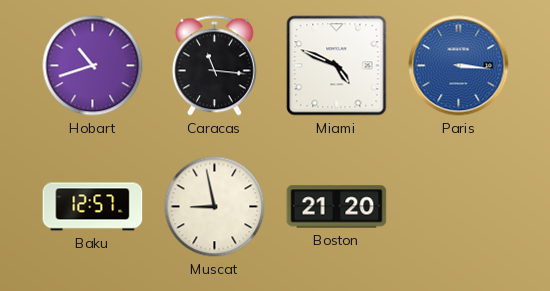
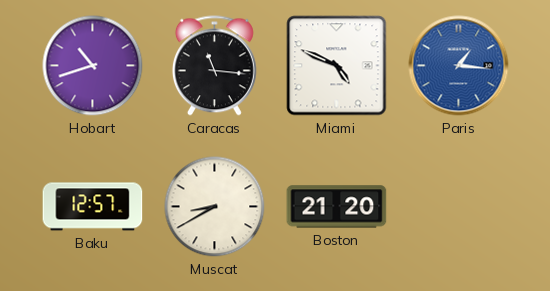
Paris: 3:16 -> 1:16 (459, 66)
Muscat: 8:58 -> 8:40 (215, 207)
